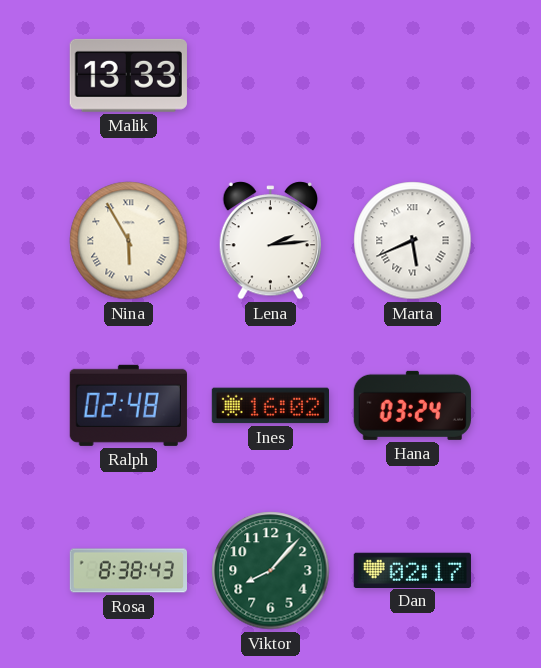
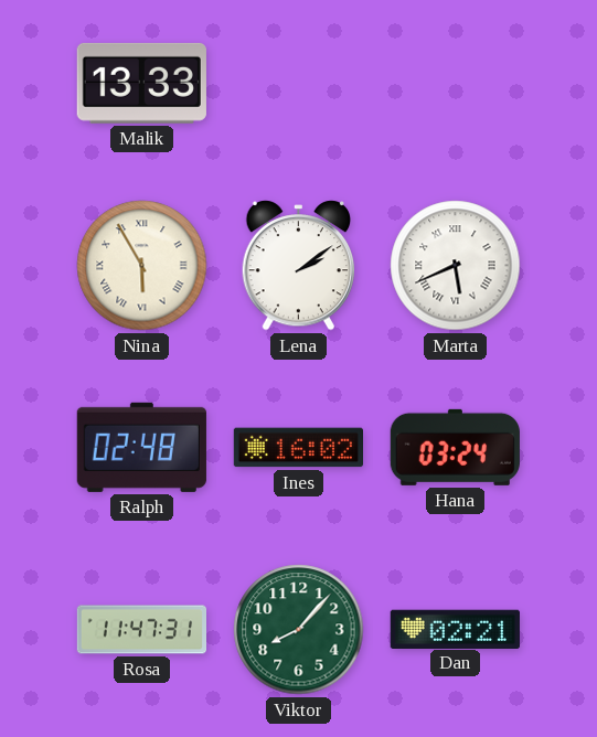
Lena: 2:14 -> 2:09 (298, 266)
Rosa: 8:38 -> 11:47 (141, 630)
Dan: 02:17 -> 02:21 (455, 629)
